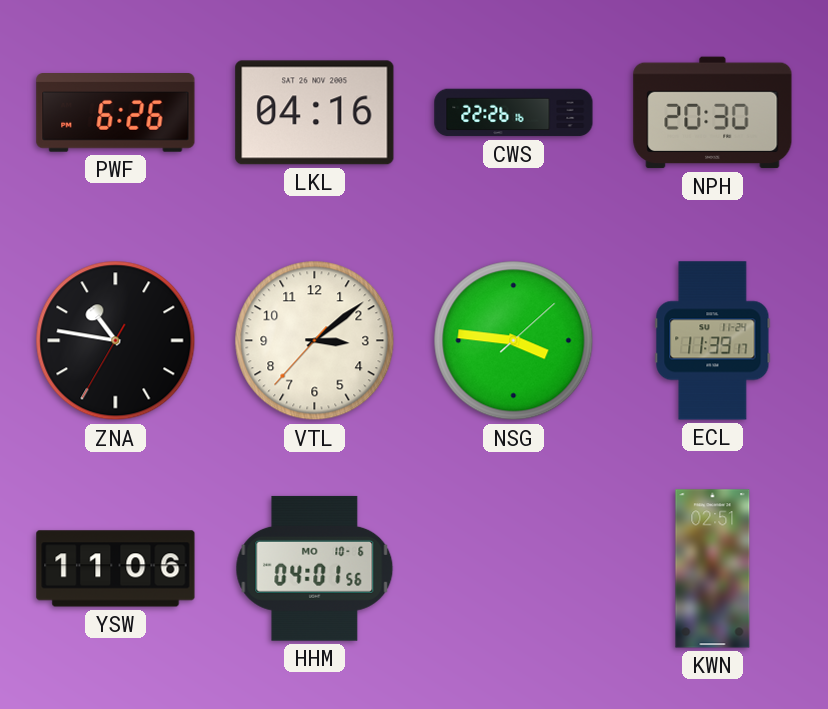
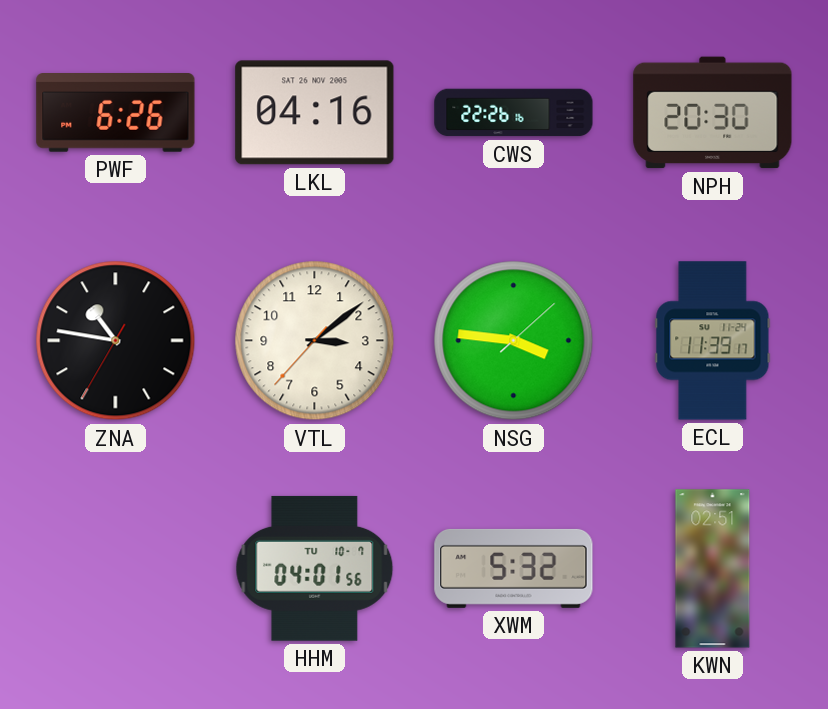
YSW: 11:06 -> none (116, 569)
HHM date: MO 10-6 -> TU 10-7 (315, 568)
XWM: none -> 5:32 (514, 568)
